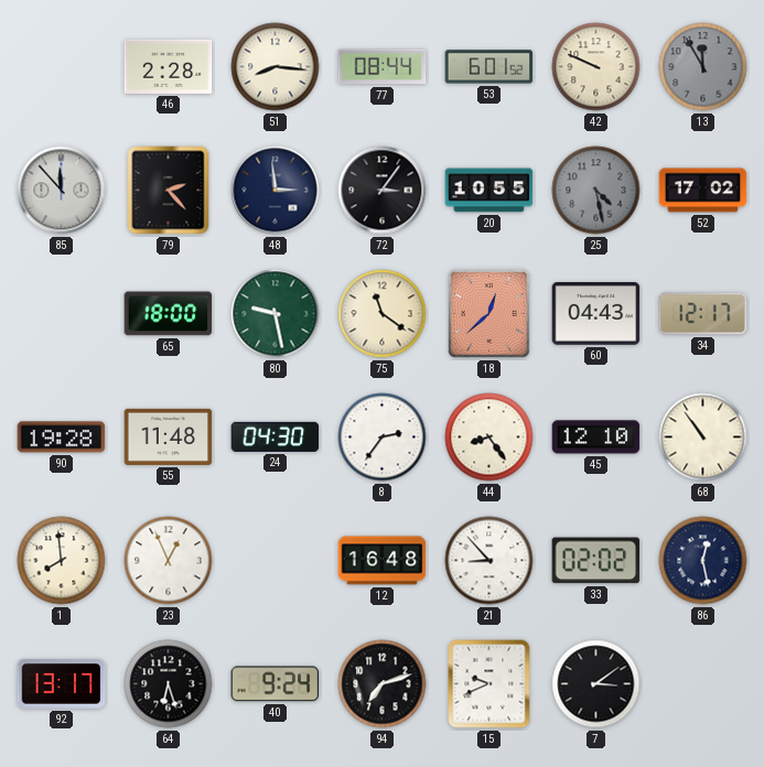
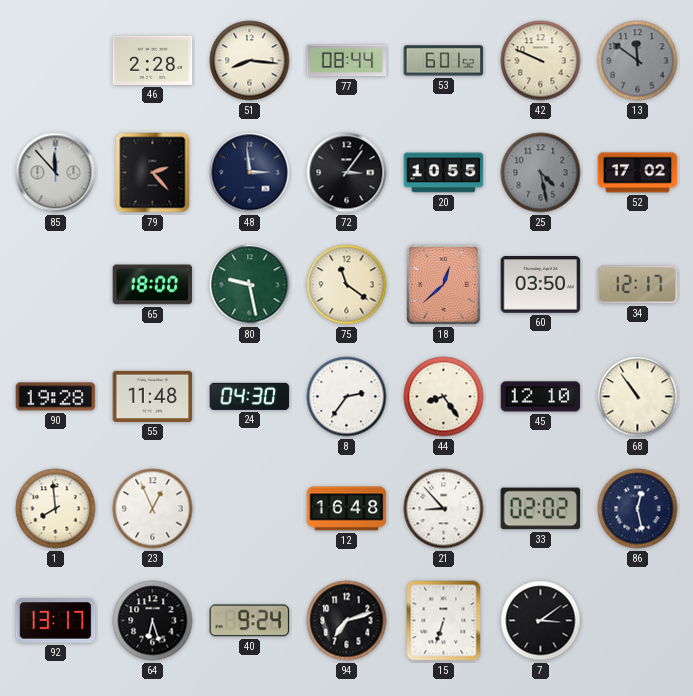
13: 11:55 -> 11:51 (638, 61)
60: 04:43 -> 03:50 (541, 285)
15: 9:41 -> 6:33 (444, 621)
